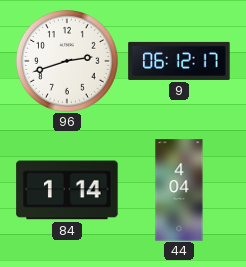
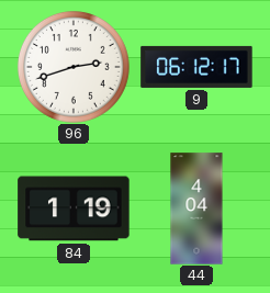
84: 1:14 -> 1:19 (74, 209)
